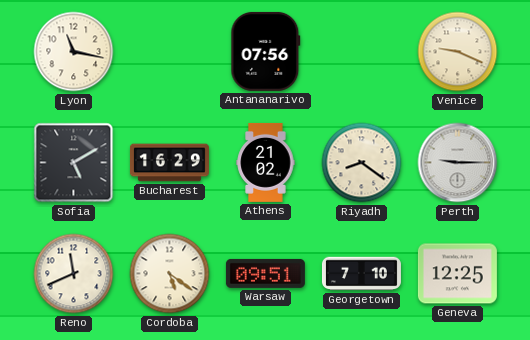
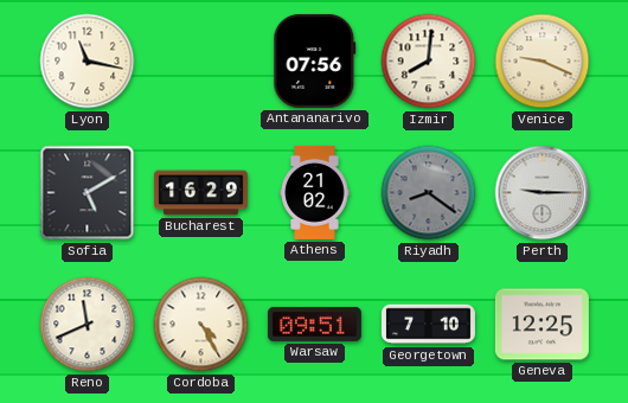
Izmir: none -> 8:01 (429, 62)
Riyadh dial: cream -> grey (429, 193)
Cordoba: 5:21 -> 4:25 (201, 325)
